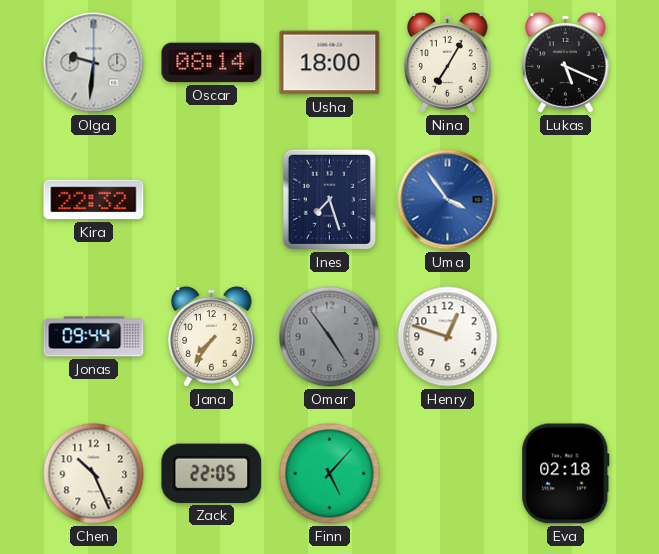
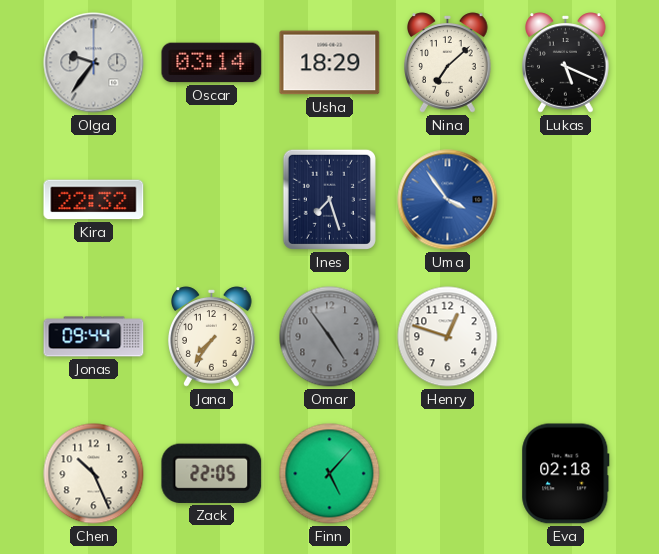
Olga: 9:31 -> 9:36 (94, 63)
Oscar: 08:14 -> 03:14 (212, 63)
Usha: 18:00 -> 18:29 (330, 63)
Nina: 7:05 -> 7:08 (448, 63)
